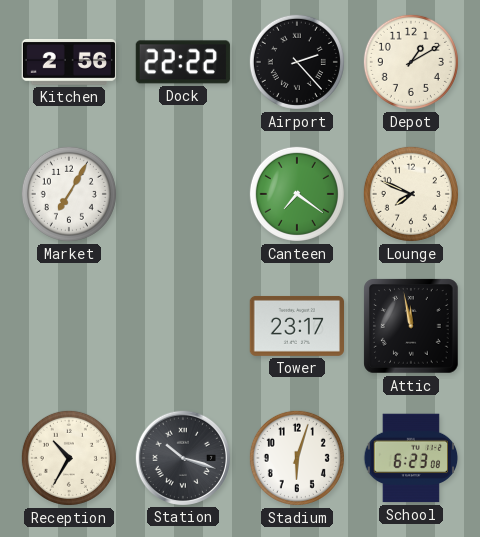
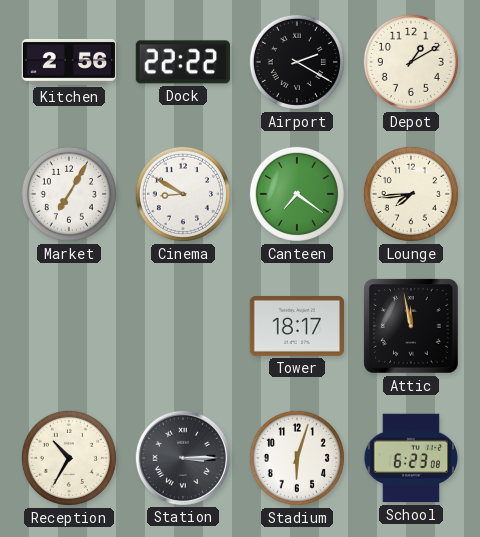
Airport: 2:23 -> 2:20 (297, 62)
Cinema: none -> 8:50 (183, 194)
Lounge: 7:49 -> 7:44 (411, 194)
Tower: 23:17 -> 18:17 (296, 326)
Station: 10:18 -> 3:15 (182, 457)
